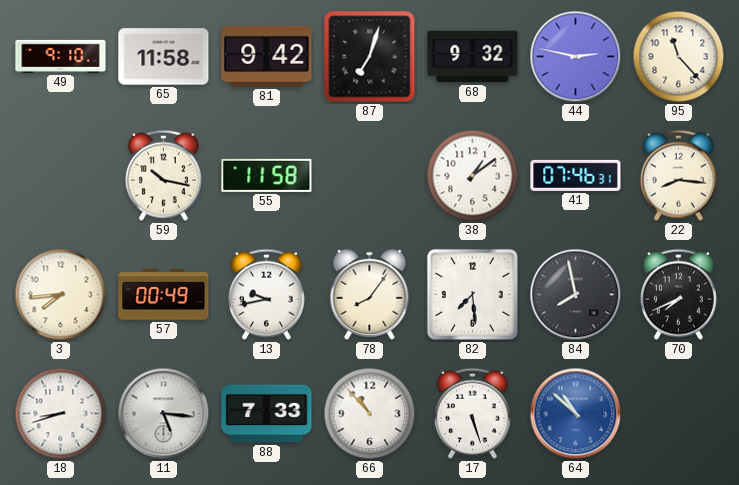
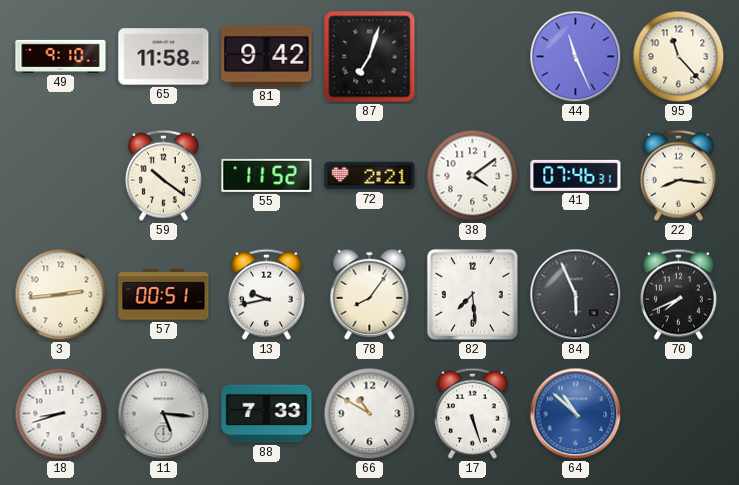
68: 9:32 -> none (473, 57)
44: 2:47 -> 11:26 (576, 57)
59: 10:17 -> 10:21 (163, 175)
55: 11:58 -> 11:52 (267, 175)
72: none -> 2:21 (370, 176)
38: 1:09 -> 4:09 (473, 176)
3: 7:44 -> 2:44 (61, 295)
57: 00:49 -> 00:51 (164, 295)
84: 7:58 -> 5:56 (576, 295)
66: 10:53 -> 10:50 (370, 414)
